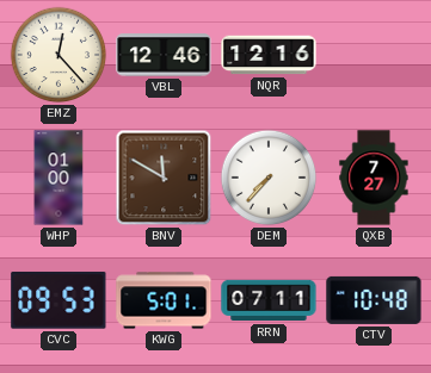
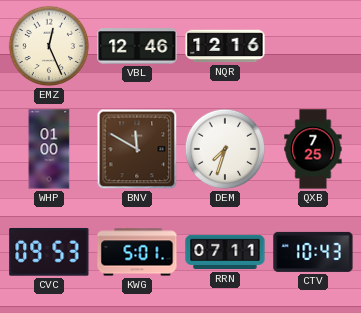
EMZ: 12:23 -> 12:26 (49, 46)
DEM: 7:37 -> 7:33 (225, 149)
QXB: 7:27 -> 7:25 (313, 149)
CTV: 10:48 -> 10:43 (313, 252)
